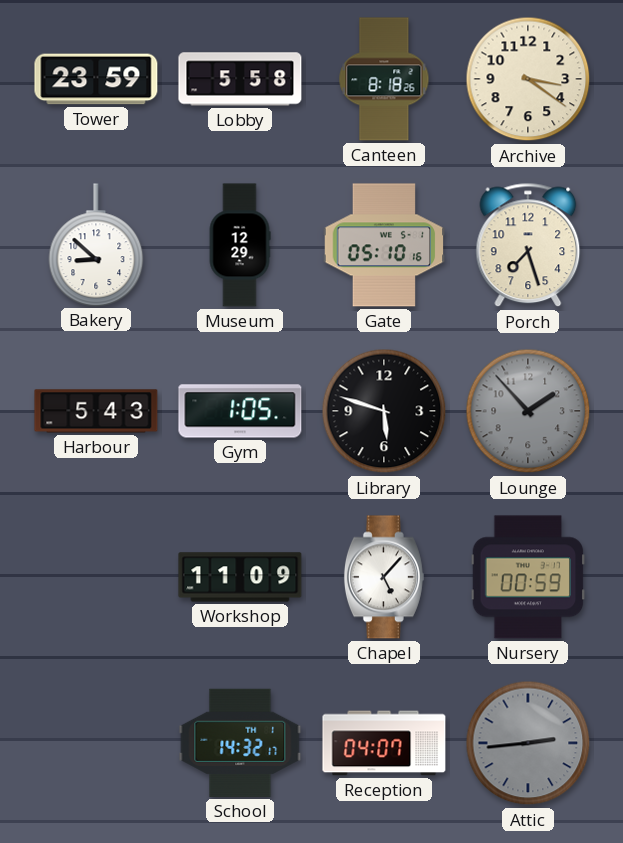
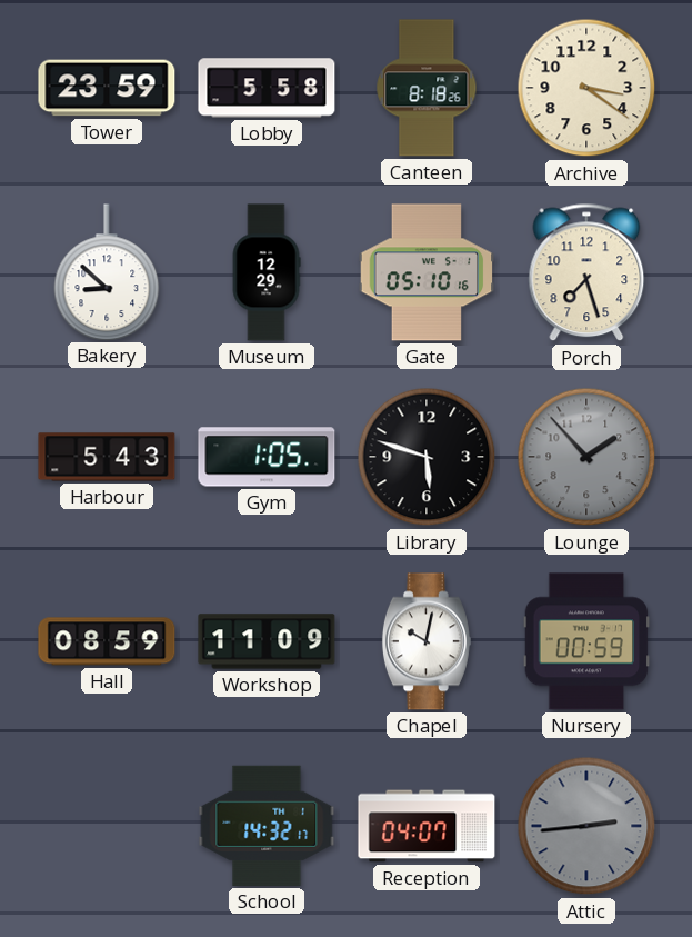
Hall: none -> 08:59 (107, 641)
Chapel: 5:07 -> 10:02 (427, 641)
